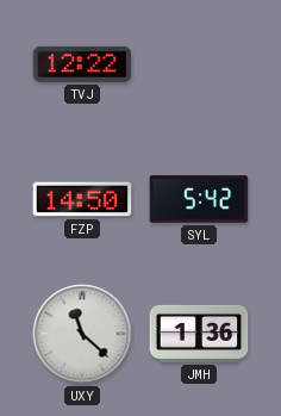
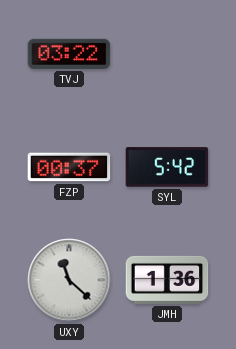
TVJ: 12:22 -> 03:22 (69, 54)
FZP: 14:50 -> 00:37 (69, 167)
